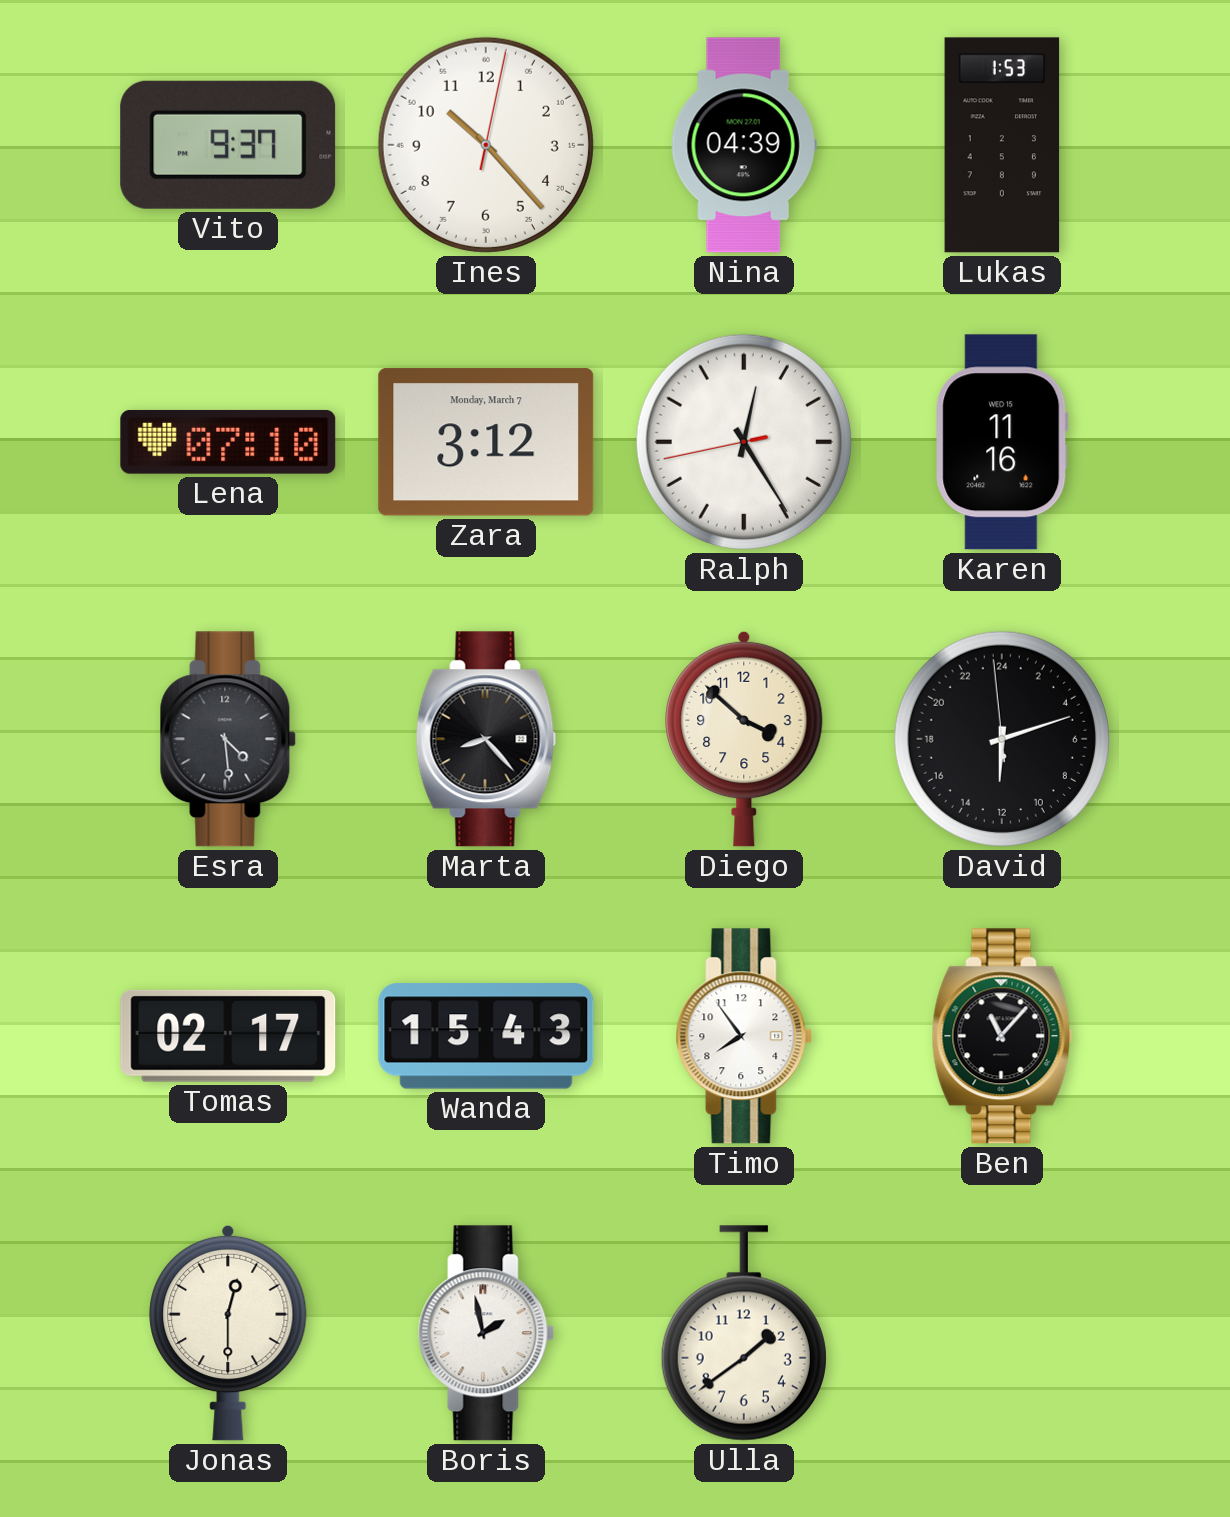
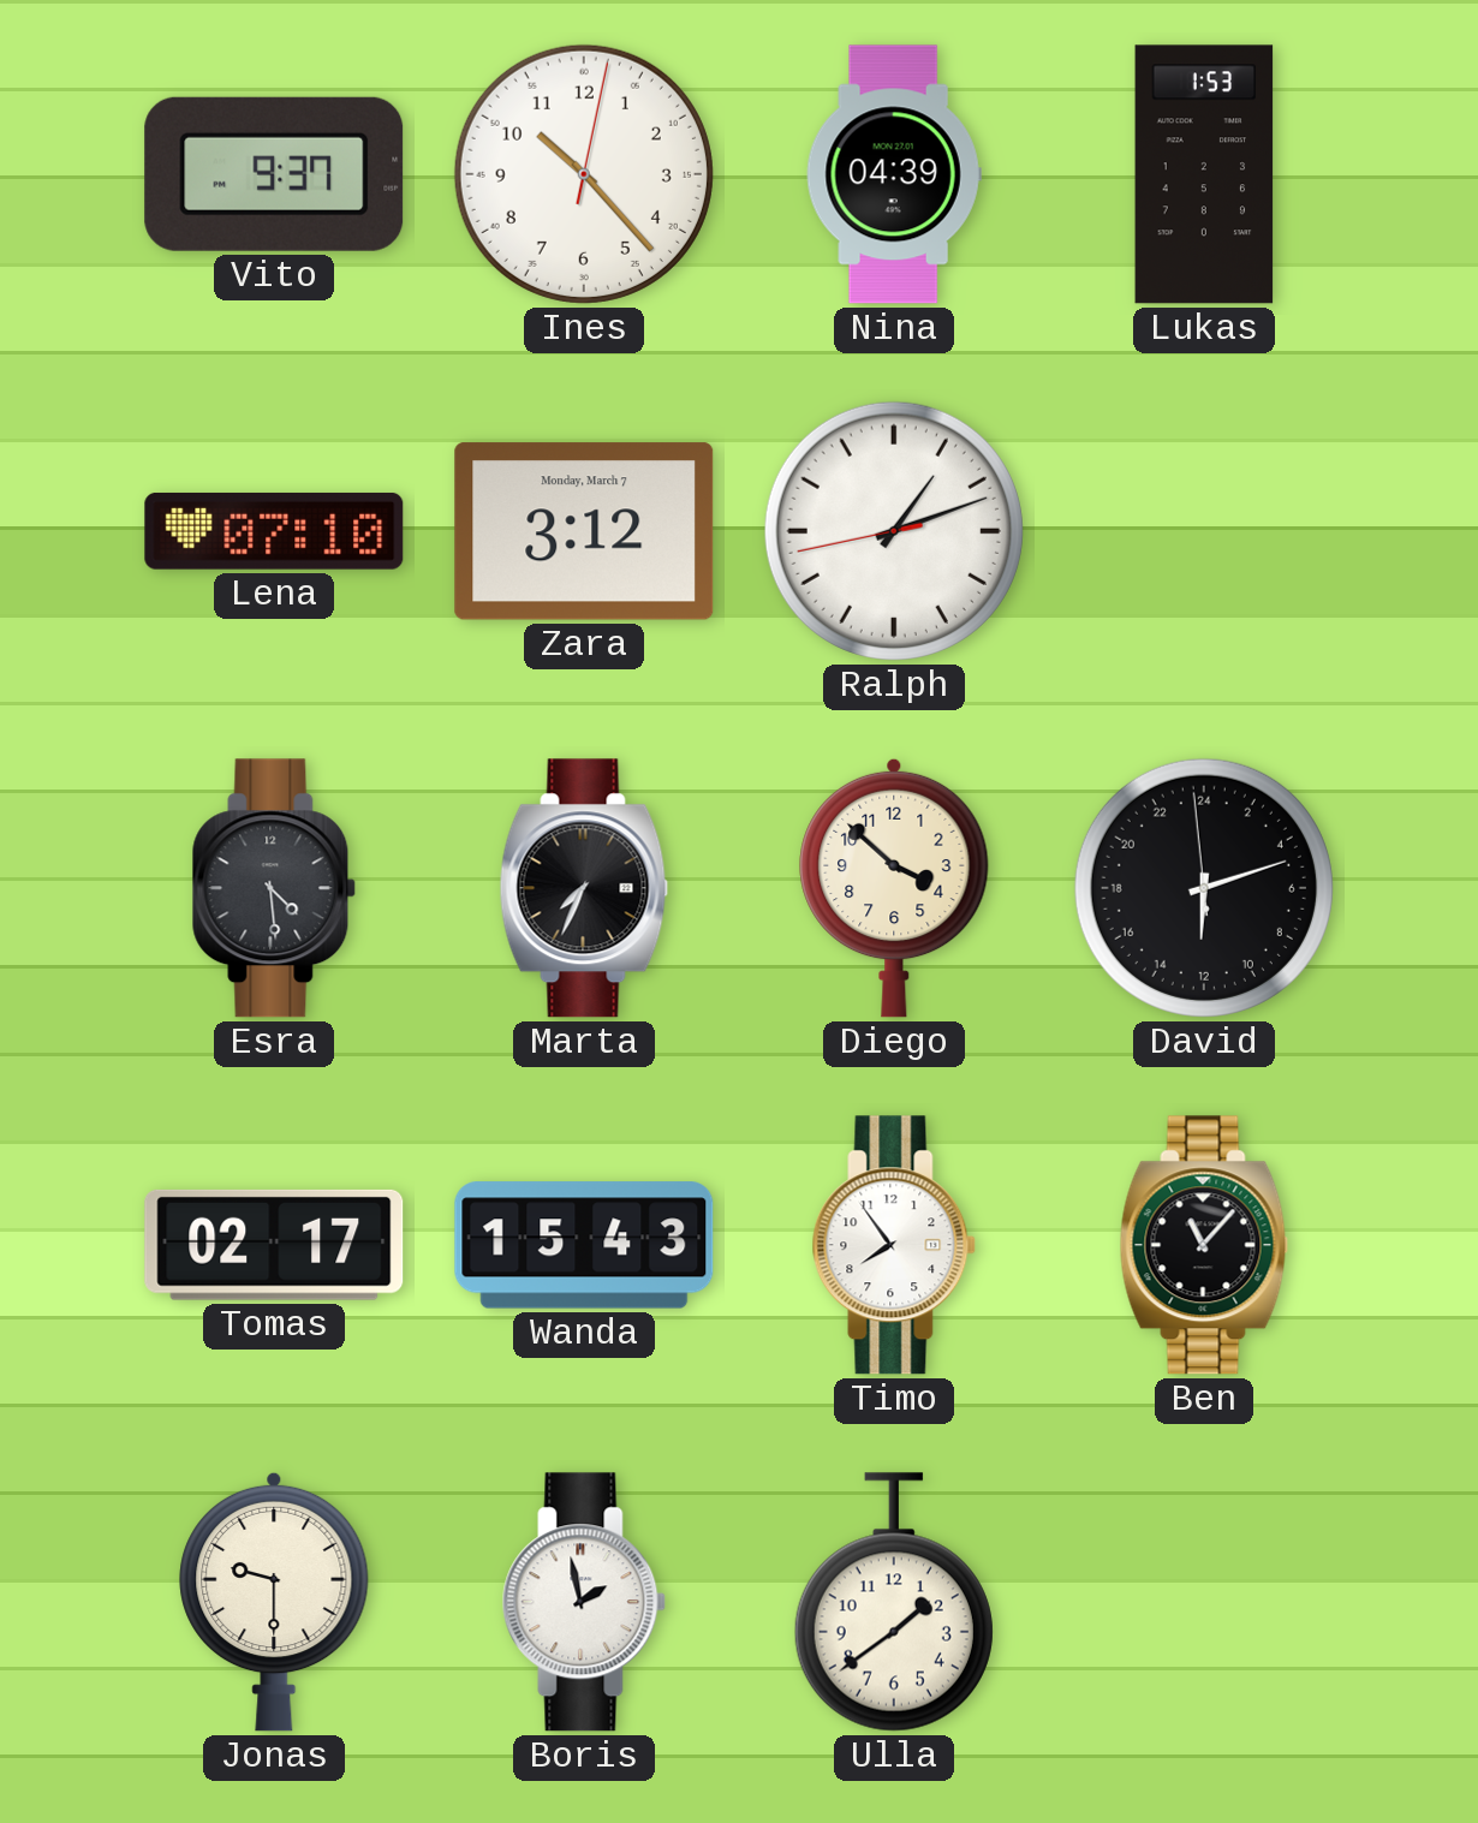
Ralph: 12:24 -> 1:11 (894, 531)
Karen: 11:16 -> none (1002, 442)
Marta: 8:23 -> 7:34 (584, 888)
Jonas: 12:30 -> 9:30 (274, 1602)
